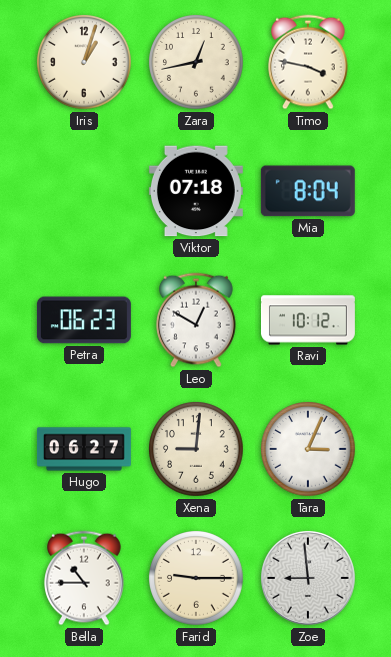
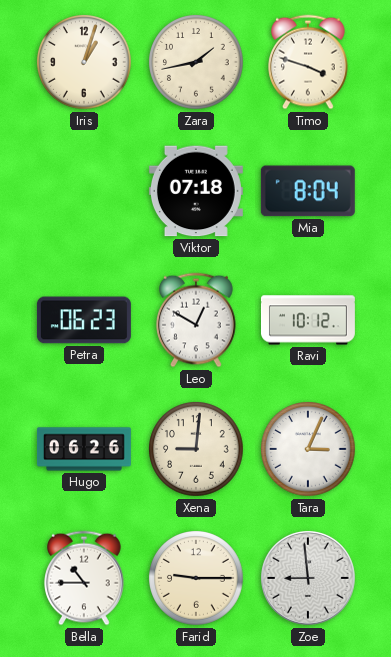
Zara: 12:43 -> 1:43 (197, 62)
Timo: 3:47 -> 3:48 (309, 62)
Hugo: 06:27 -> 06:26 (84, 449)
